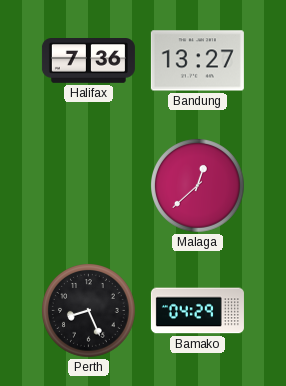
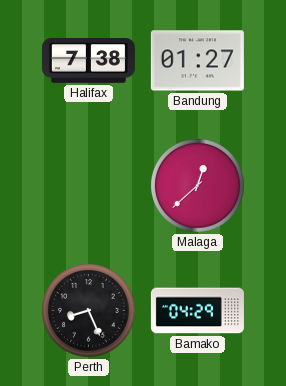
Halifax: 7:36 -> 7:38 (88, 61)
Bandung: 13:27 -> 01:27 (197, 61)
